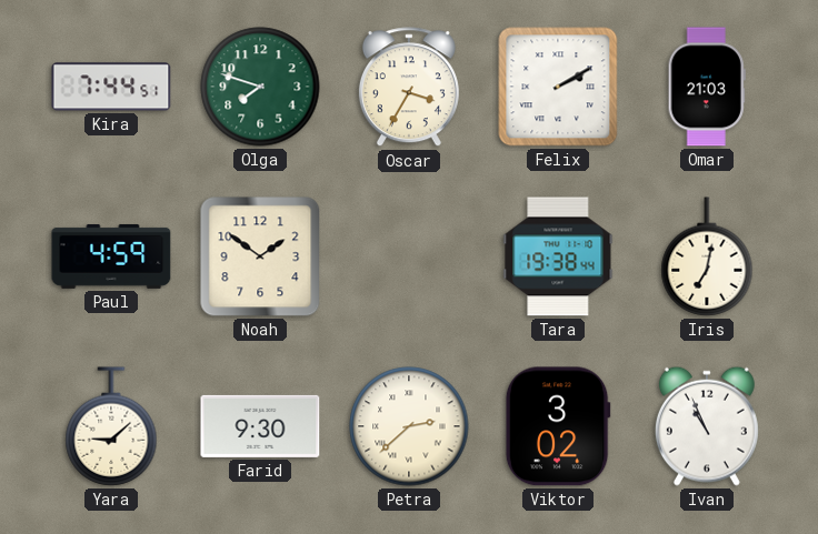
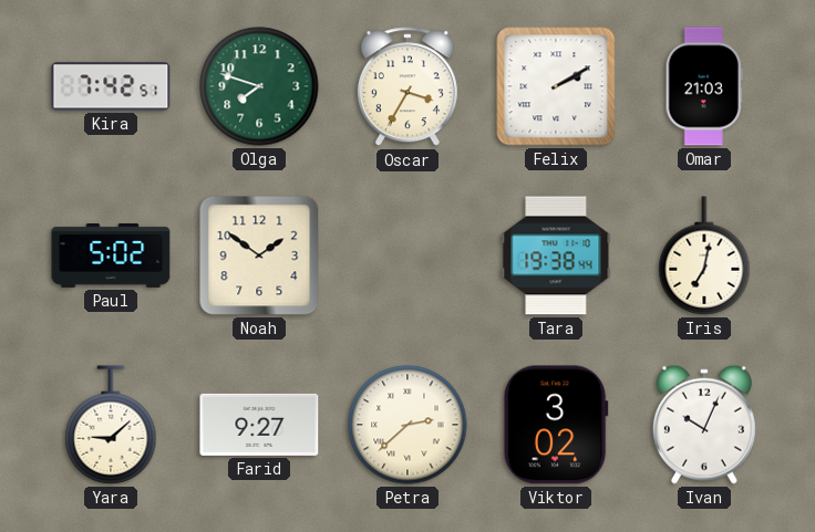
Kira: 7:44 -> 7:42 (111, 86)
Paul: 4:59 -> 5:02 (111, 255)
Farid: 9:30 -> 9:27 (259, 425)
Ivan: 10:56 -> 10:04 (704, 425)
